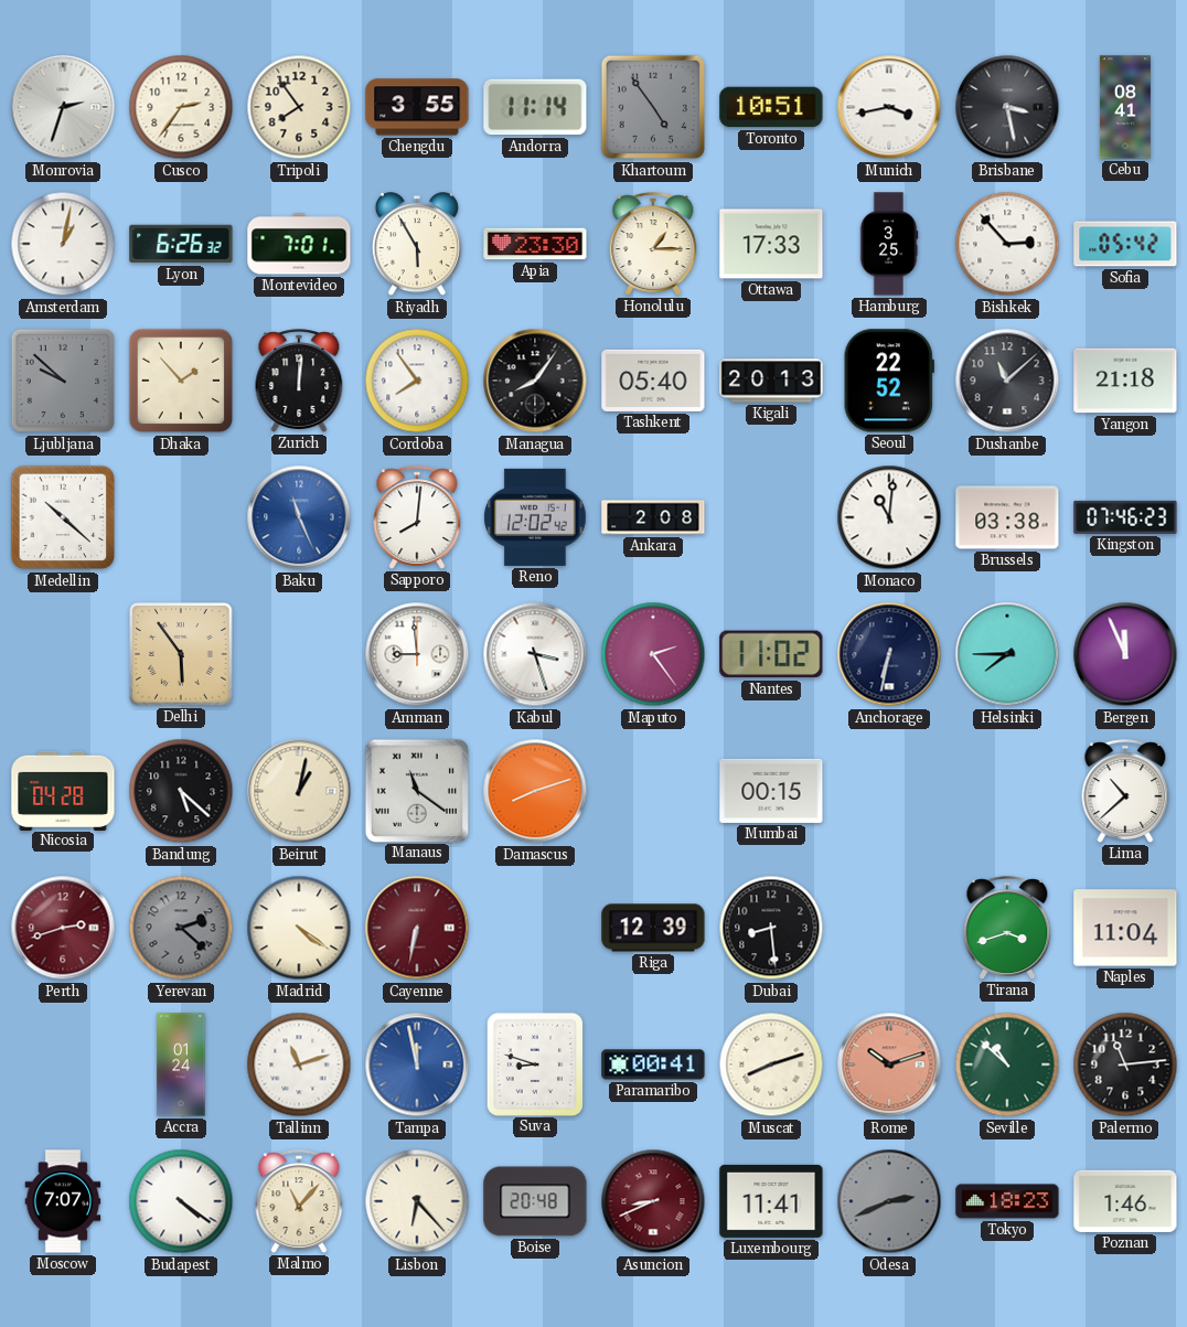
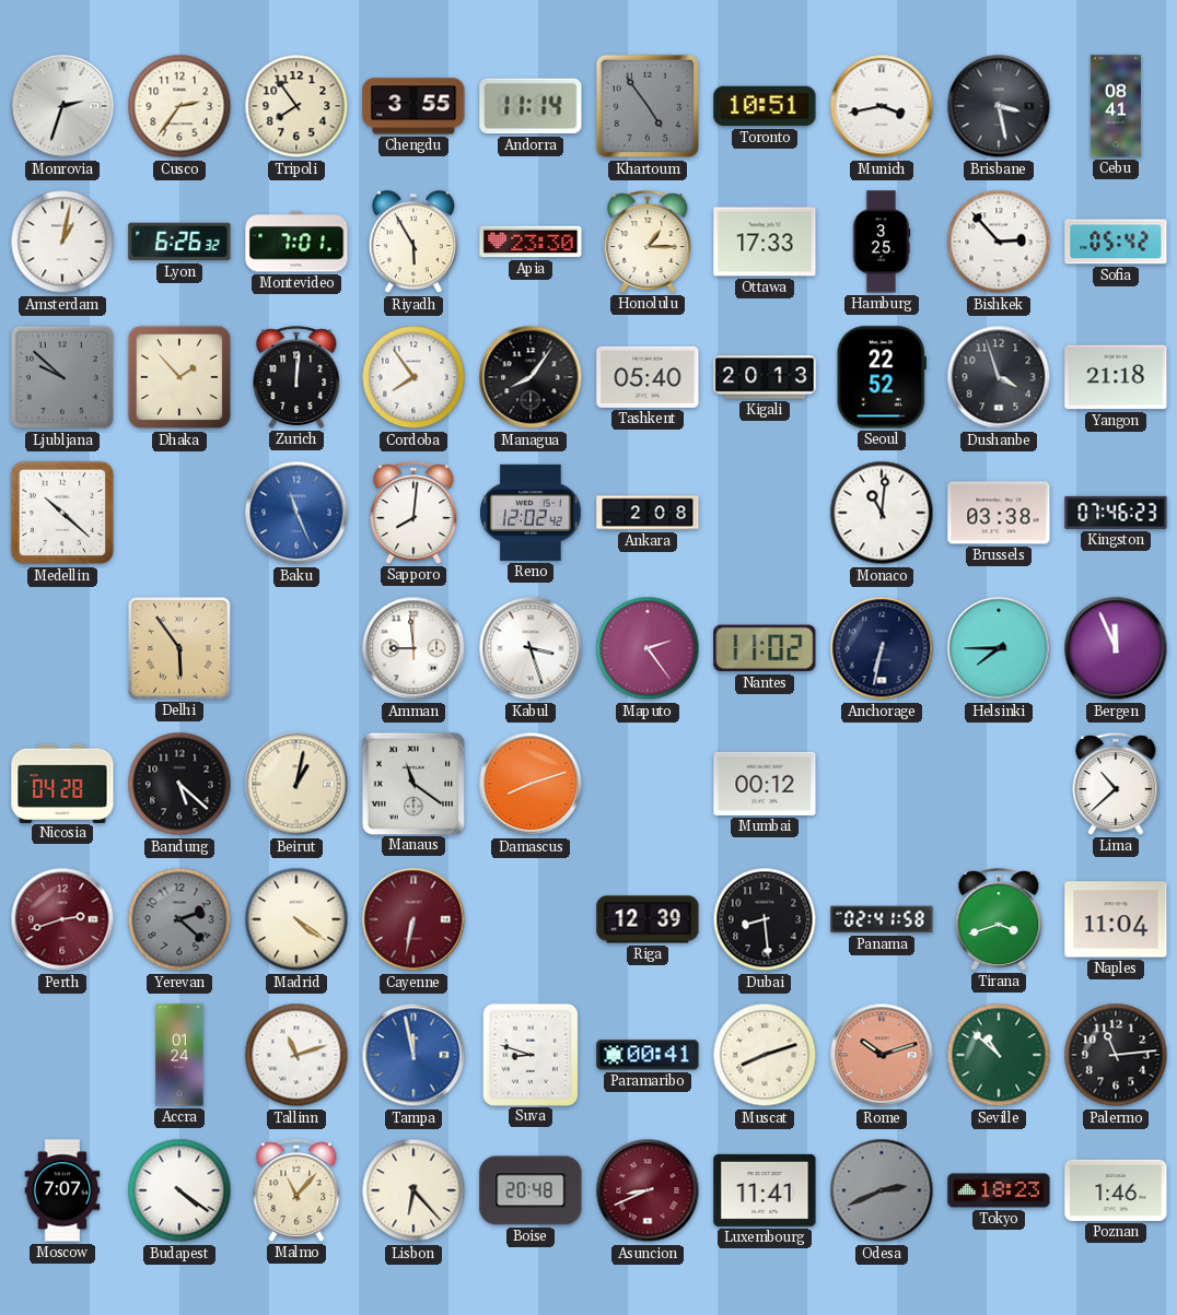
Dushanbe: 11:08 -> 3:57 (999, 377)
Mumbai: 00:15 -> 00:12 (765, 784)
Panama: none -> 02:41 (882, 919)
